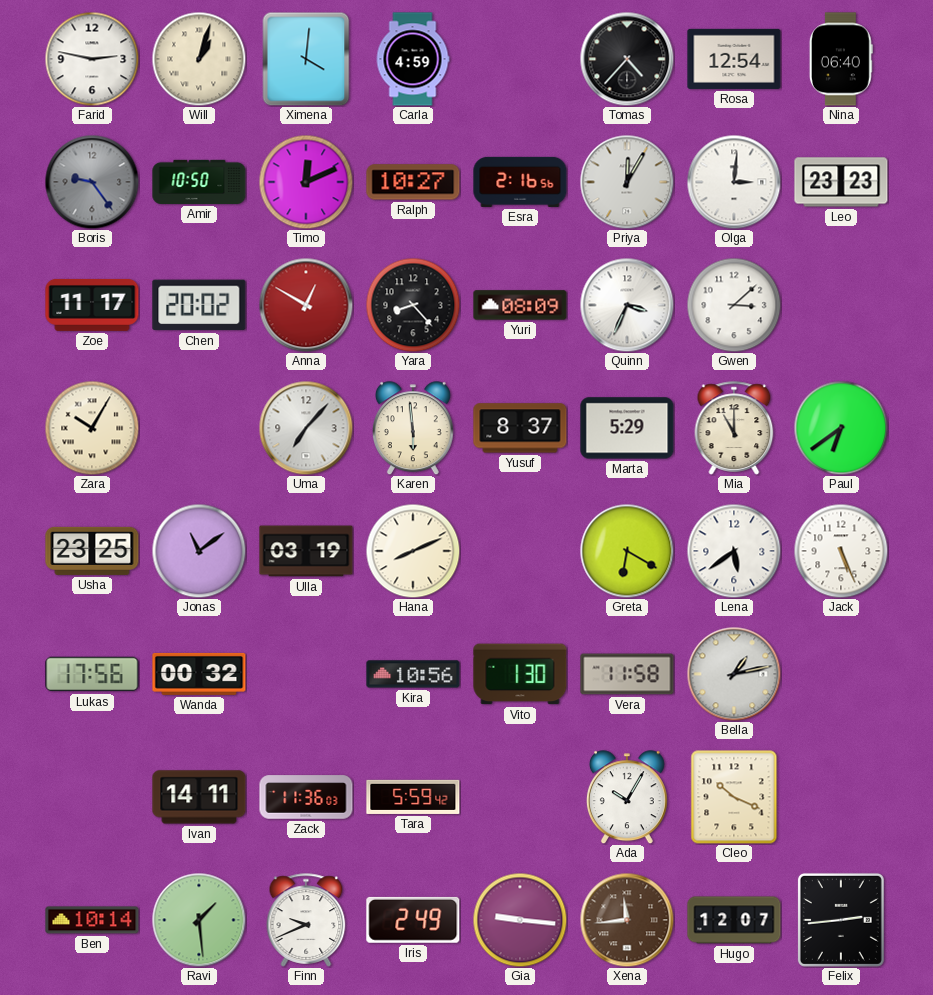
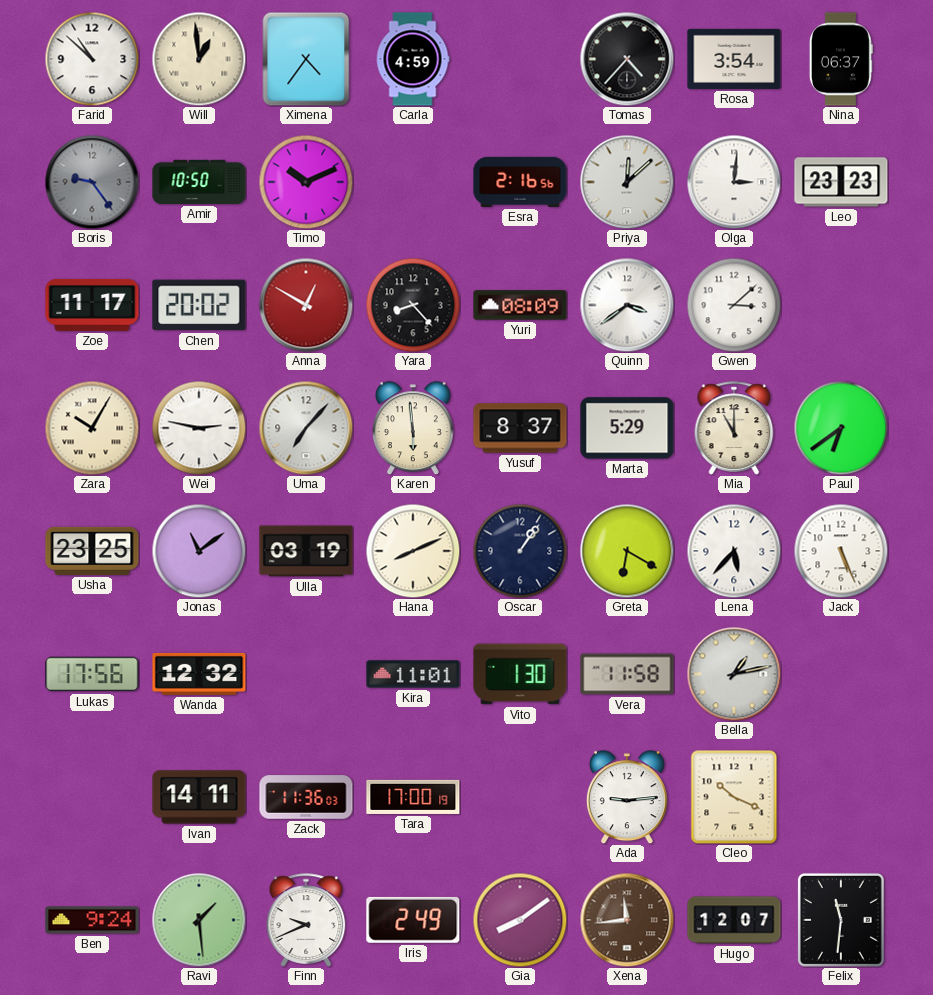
Farid: 2:47 -> 10:52 (92, 59)
Will: 1:03 -> 12:59 (199, 59)
Ximena: 4:01 -> 4:36 (306, 59)
Rosa: 12:54 -> 3:54 (734, 59)
Nina: 06:40 -> 06:37 (841, 59)
Timo: 12:11 -> 10:11 (306, 182)
Ralph: 10:27 -> none (413, 182)
Priya: 12:05 -> 12:08 (627, 182)
Quinn: 3:34 -> 3:39 (627, 305)
Wei: none -> 2:47 (199, 428)
Oscar: none -> 1:06 (520, 551)
Lena: 5:39 -> 5:37 (734, 551)
Wanda: 00:32 -> 12:32 (199, 674)
Kira: 10:56 -> 11:01 (413, 674)
Tara: 5:59 -> 17:00 (413, 797)
Ada: 10:05 -> 9:14 (627, 797)
Ben: 10:14 -> 9:24 (92, 920)
Gia: 9:16 -> 8:09 (520, 920)
Felix: 2:44 -> 11:31 (841, 920)
